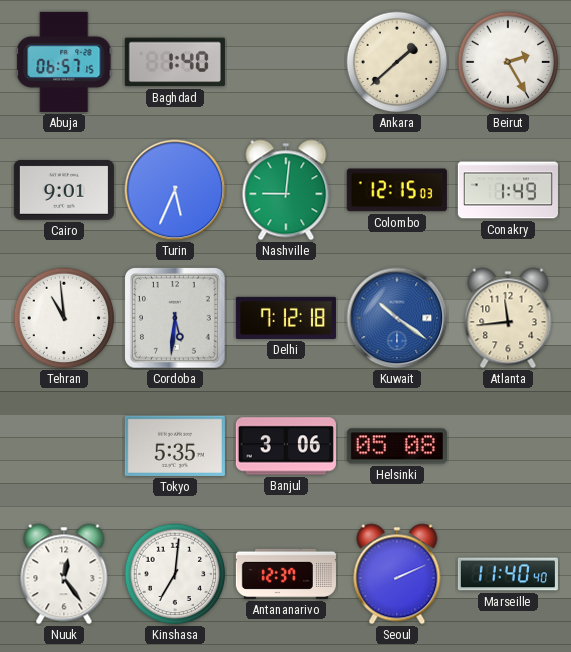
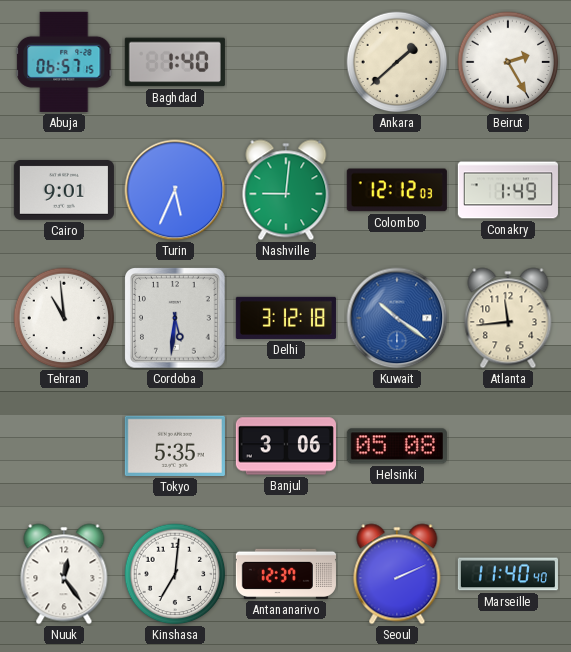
Colombo: 12:15 -> 12:12 (397, 190)
Delhi: 7:12 -> 3:12 (286, 318)
